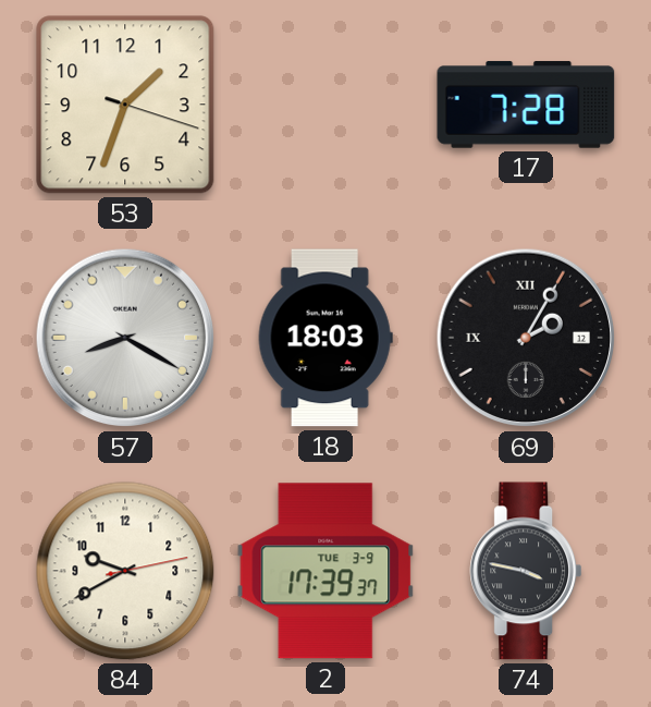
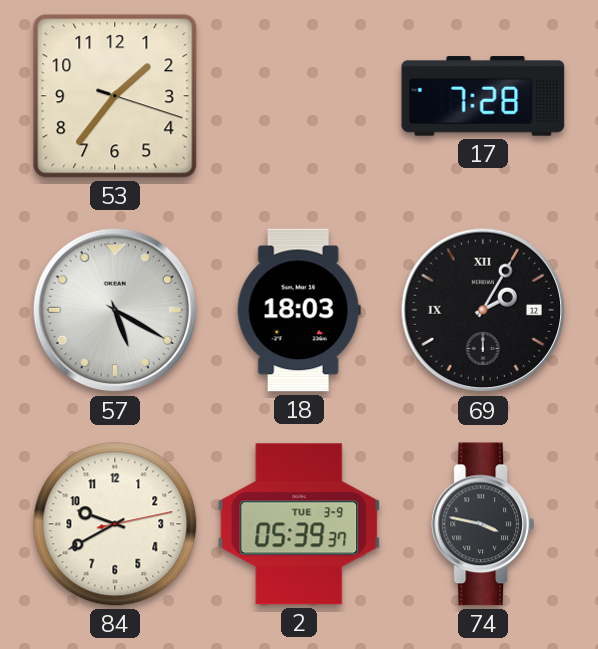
53: 1:33 -> 1:36 (115, 96)
57: 8:20 -> 5:20 (115, 310)
2: 17:39 -> 05:39 (299, 524)
